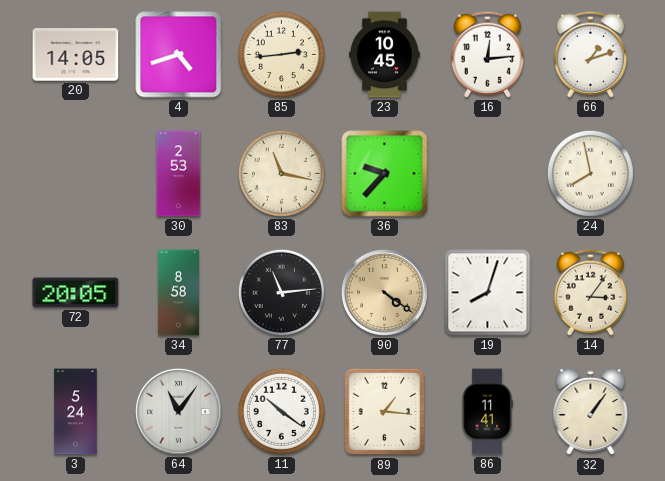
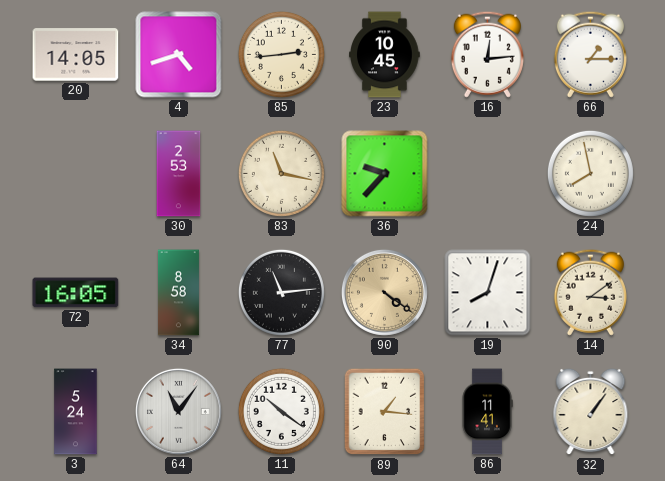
66: 1:12 -> 1:15 (590, 54)
72: 20:05 -> 16:05 (76, 293)
14: 3:06 -> 3:09 (590, 292)
